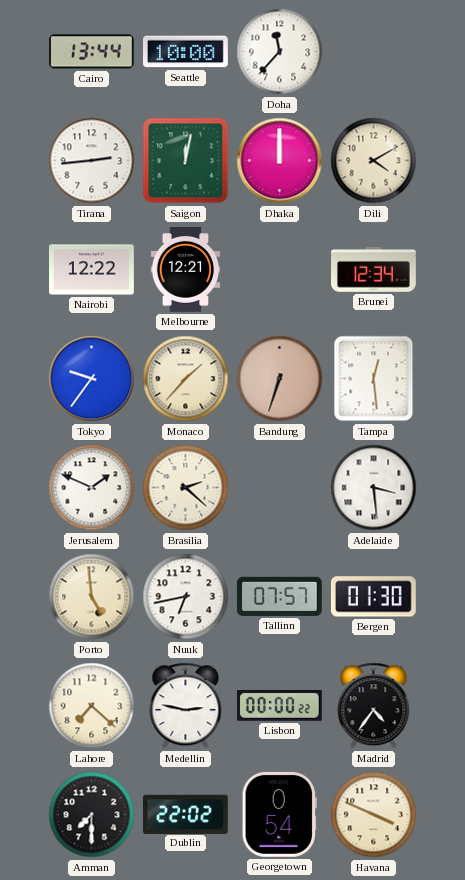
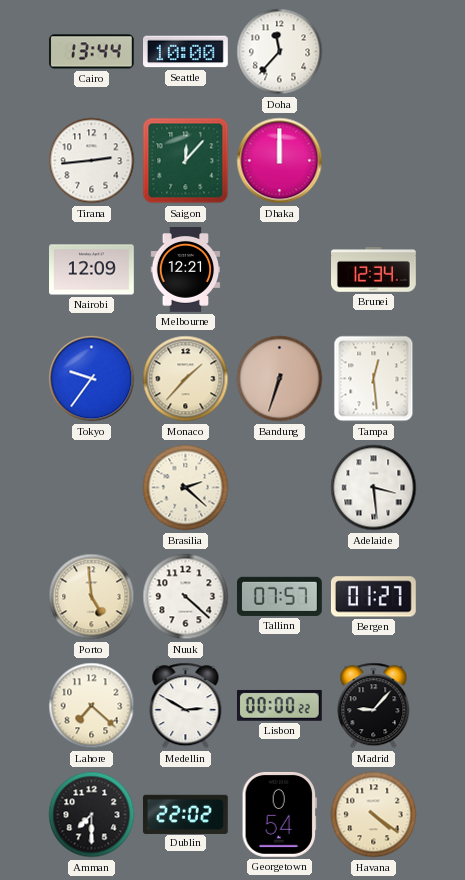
Saigon: 12:02 -> 12:07 (186, 161)
Dili: 4:10 -> none (374, 161)
Nairobi: 12:22 -> 12:09 (92, 270)
Jerusalem: 1:49 -> none (92, 488)
Nuuk: 6:43 -> 4:22 (186, 597)
Bergen: 01:30 -> 01:27 (373, 597)
Medellin: 2:47 -> 2:50 (186, 706)
Madrid: 4:36 -> 9:07 (374, 706)
Havana: 3:49 -> 4:21 (374, 815)
